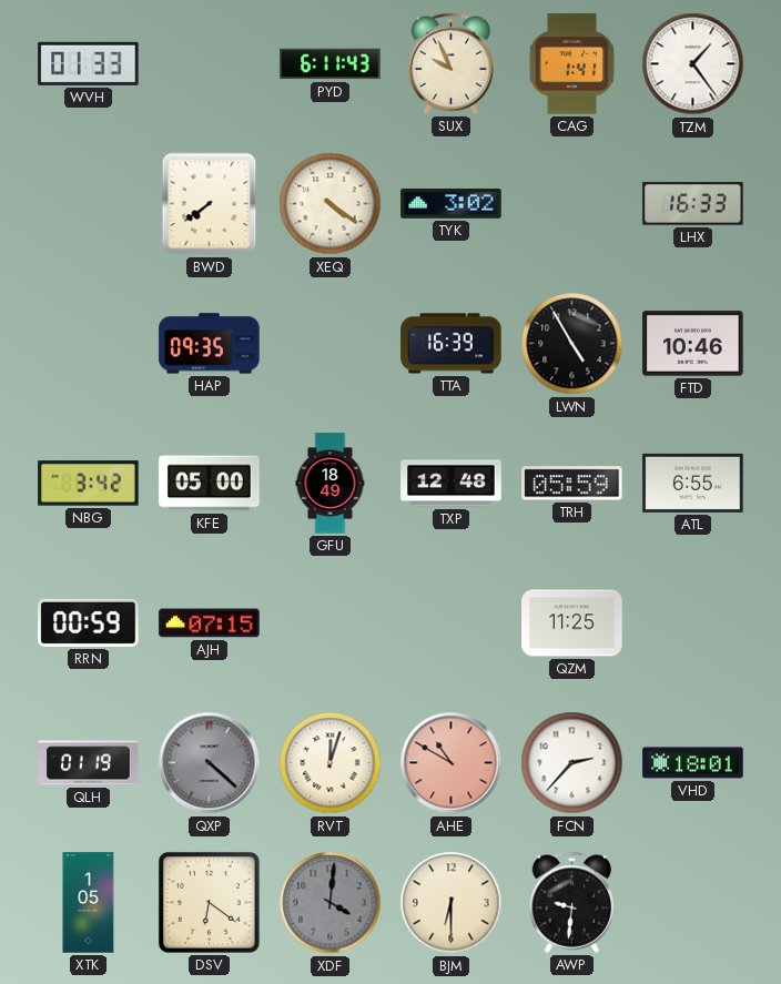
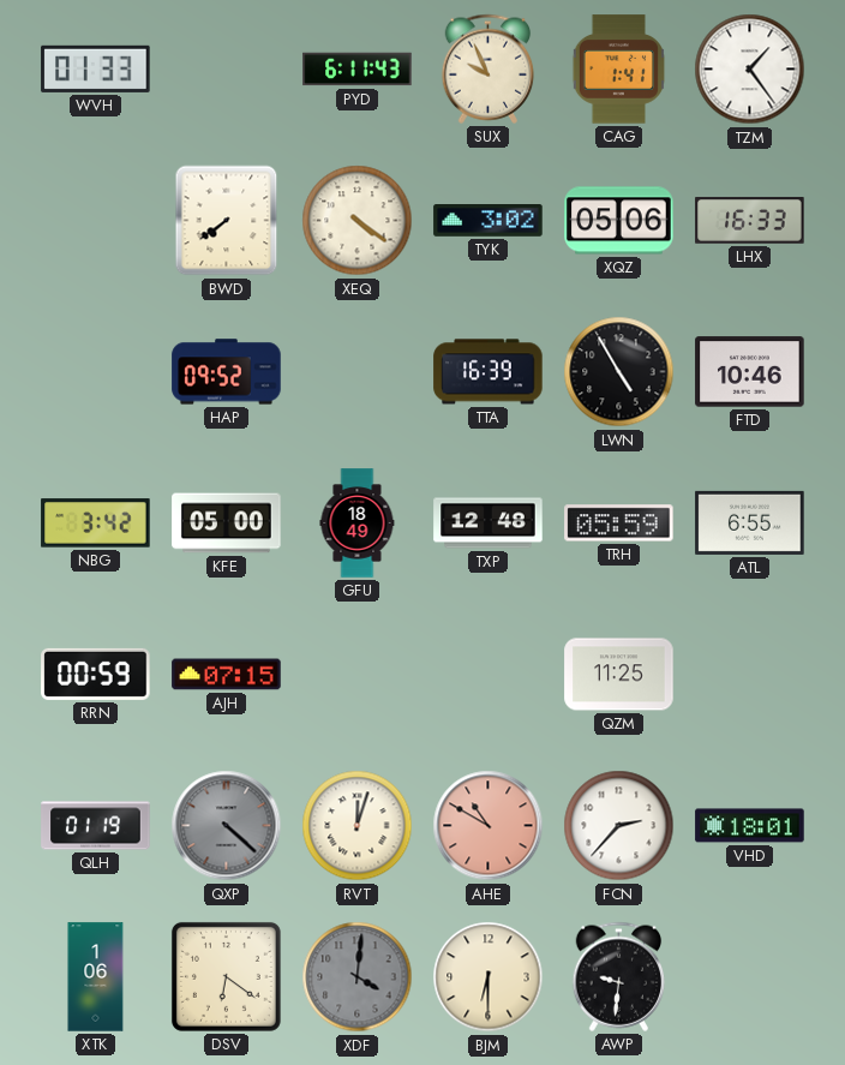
XQZ: none -> 05:06 (619, 221)
HAP: 09:35 -> 09:52 (227, 372)
XTK: 1:05 -> 1:06 (96, 977)
